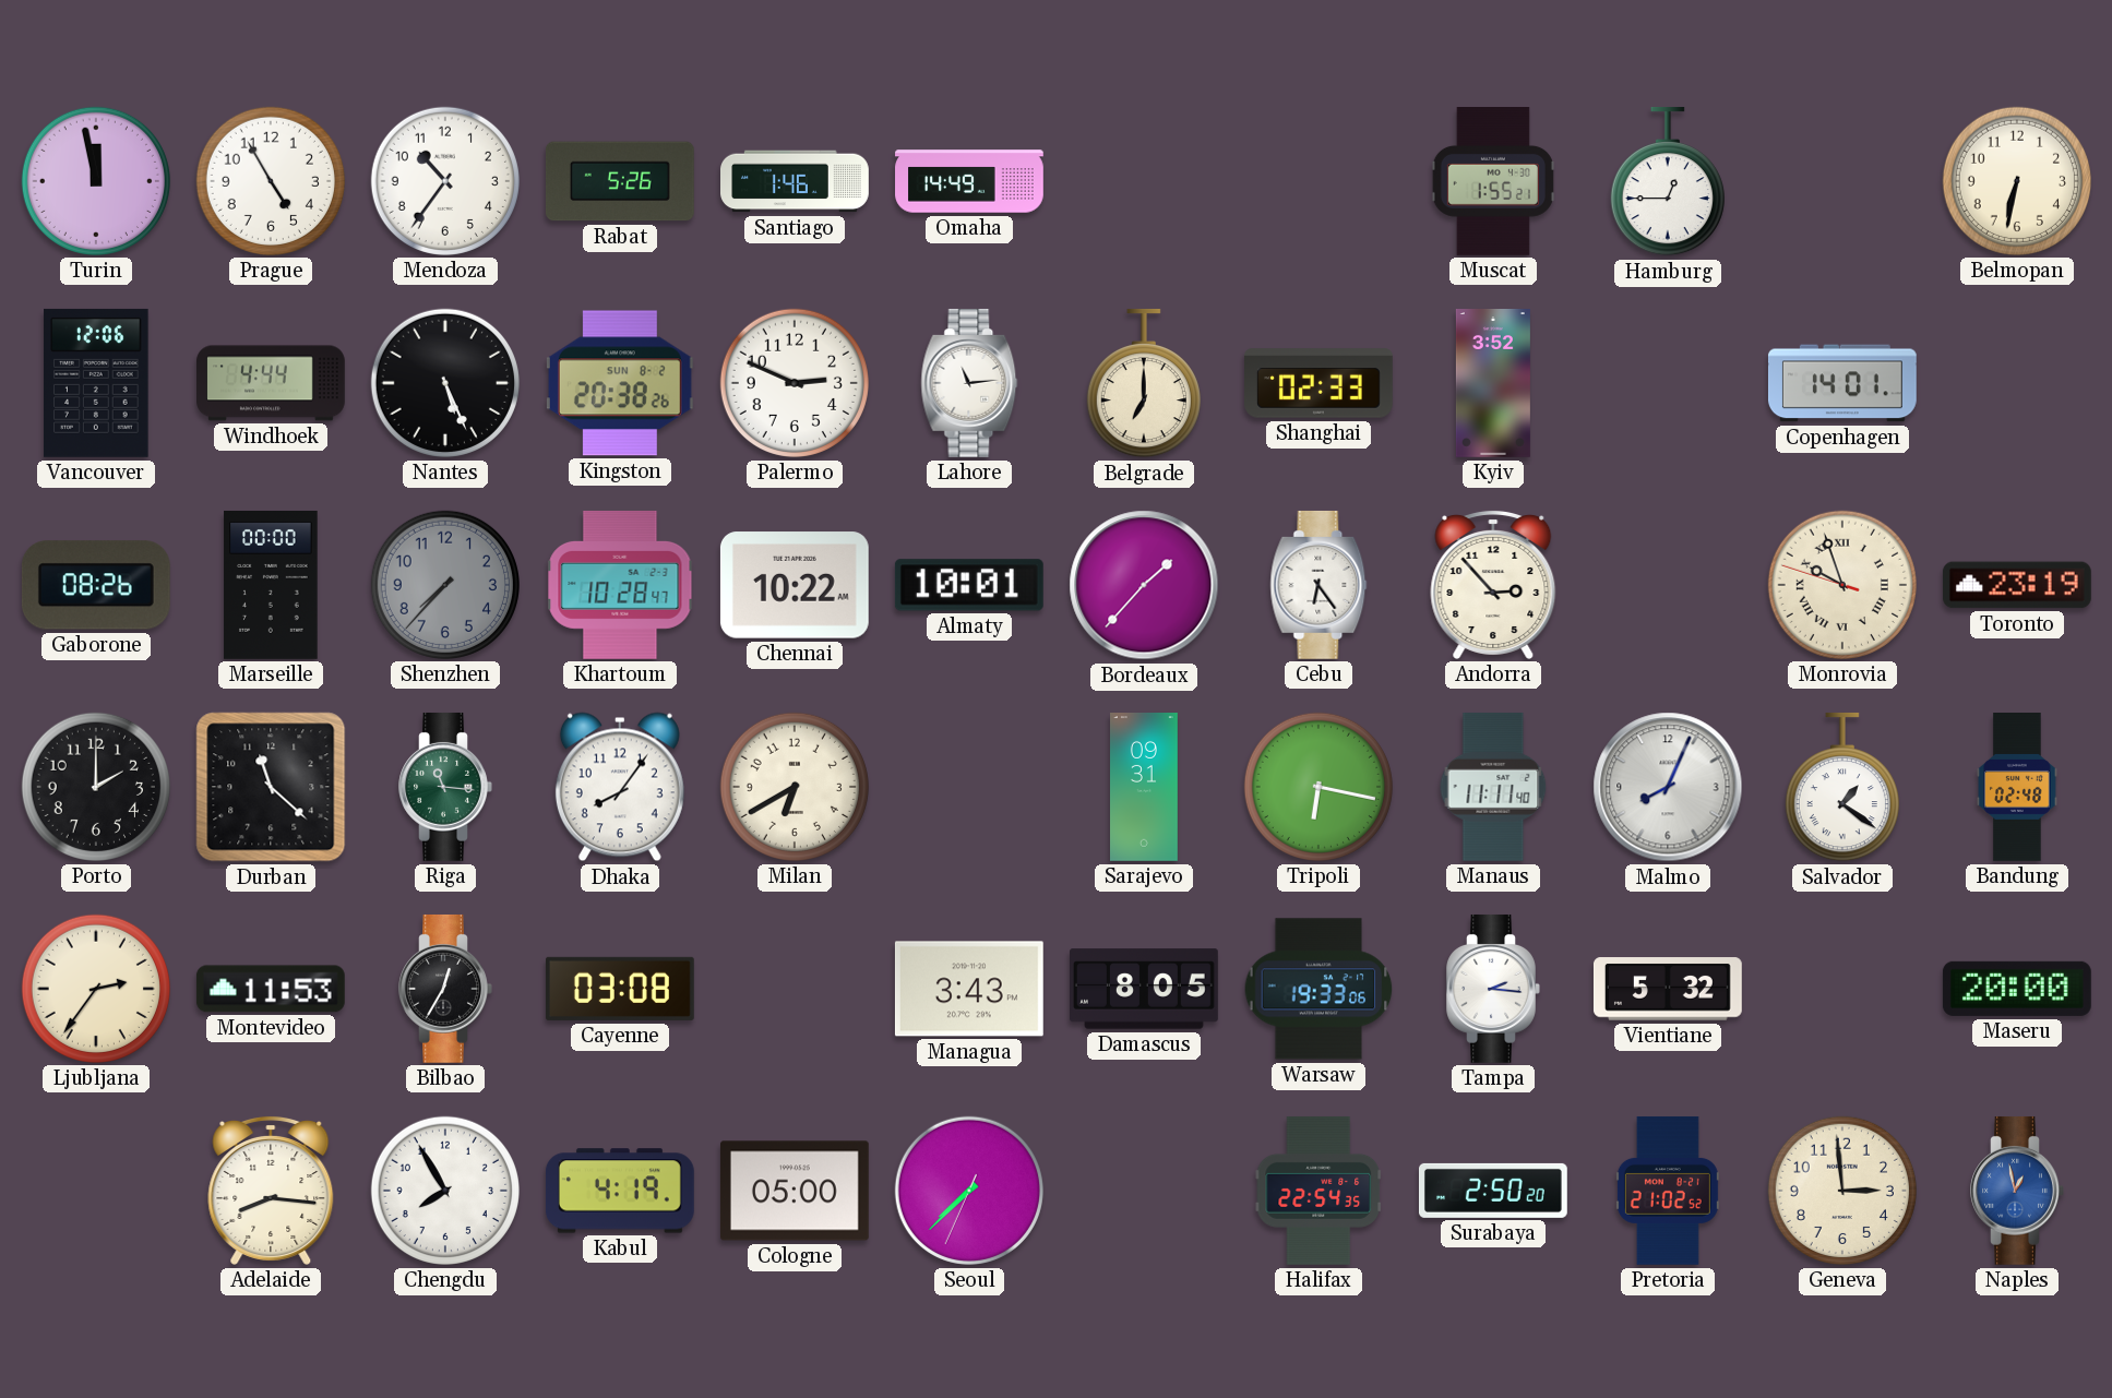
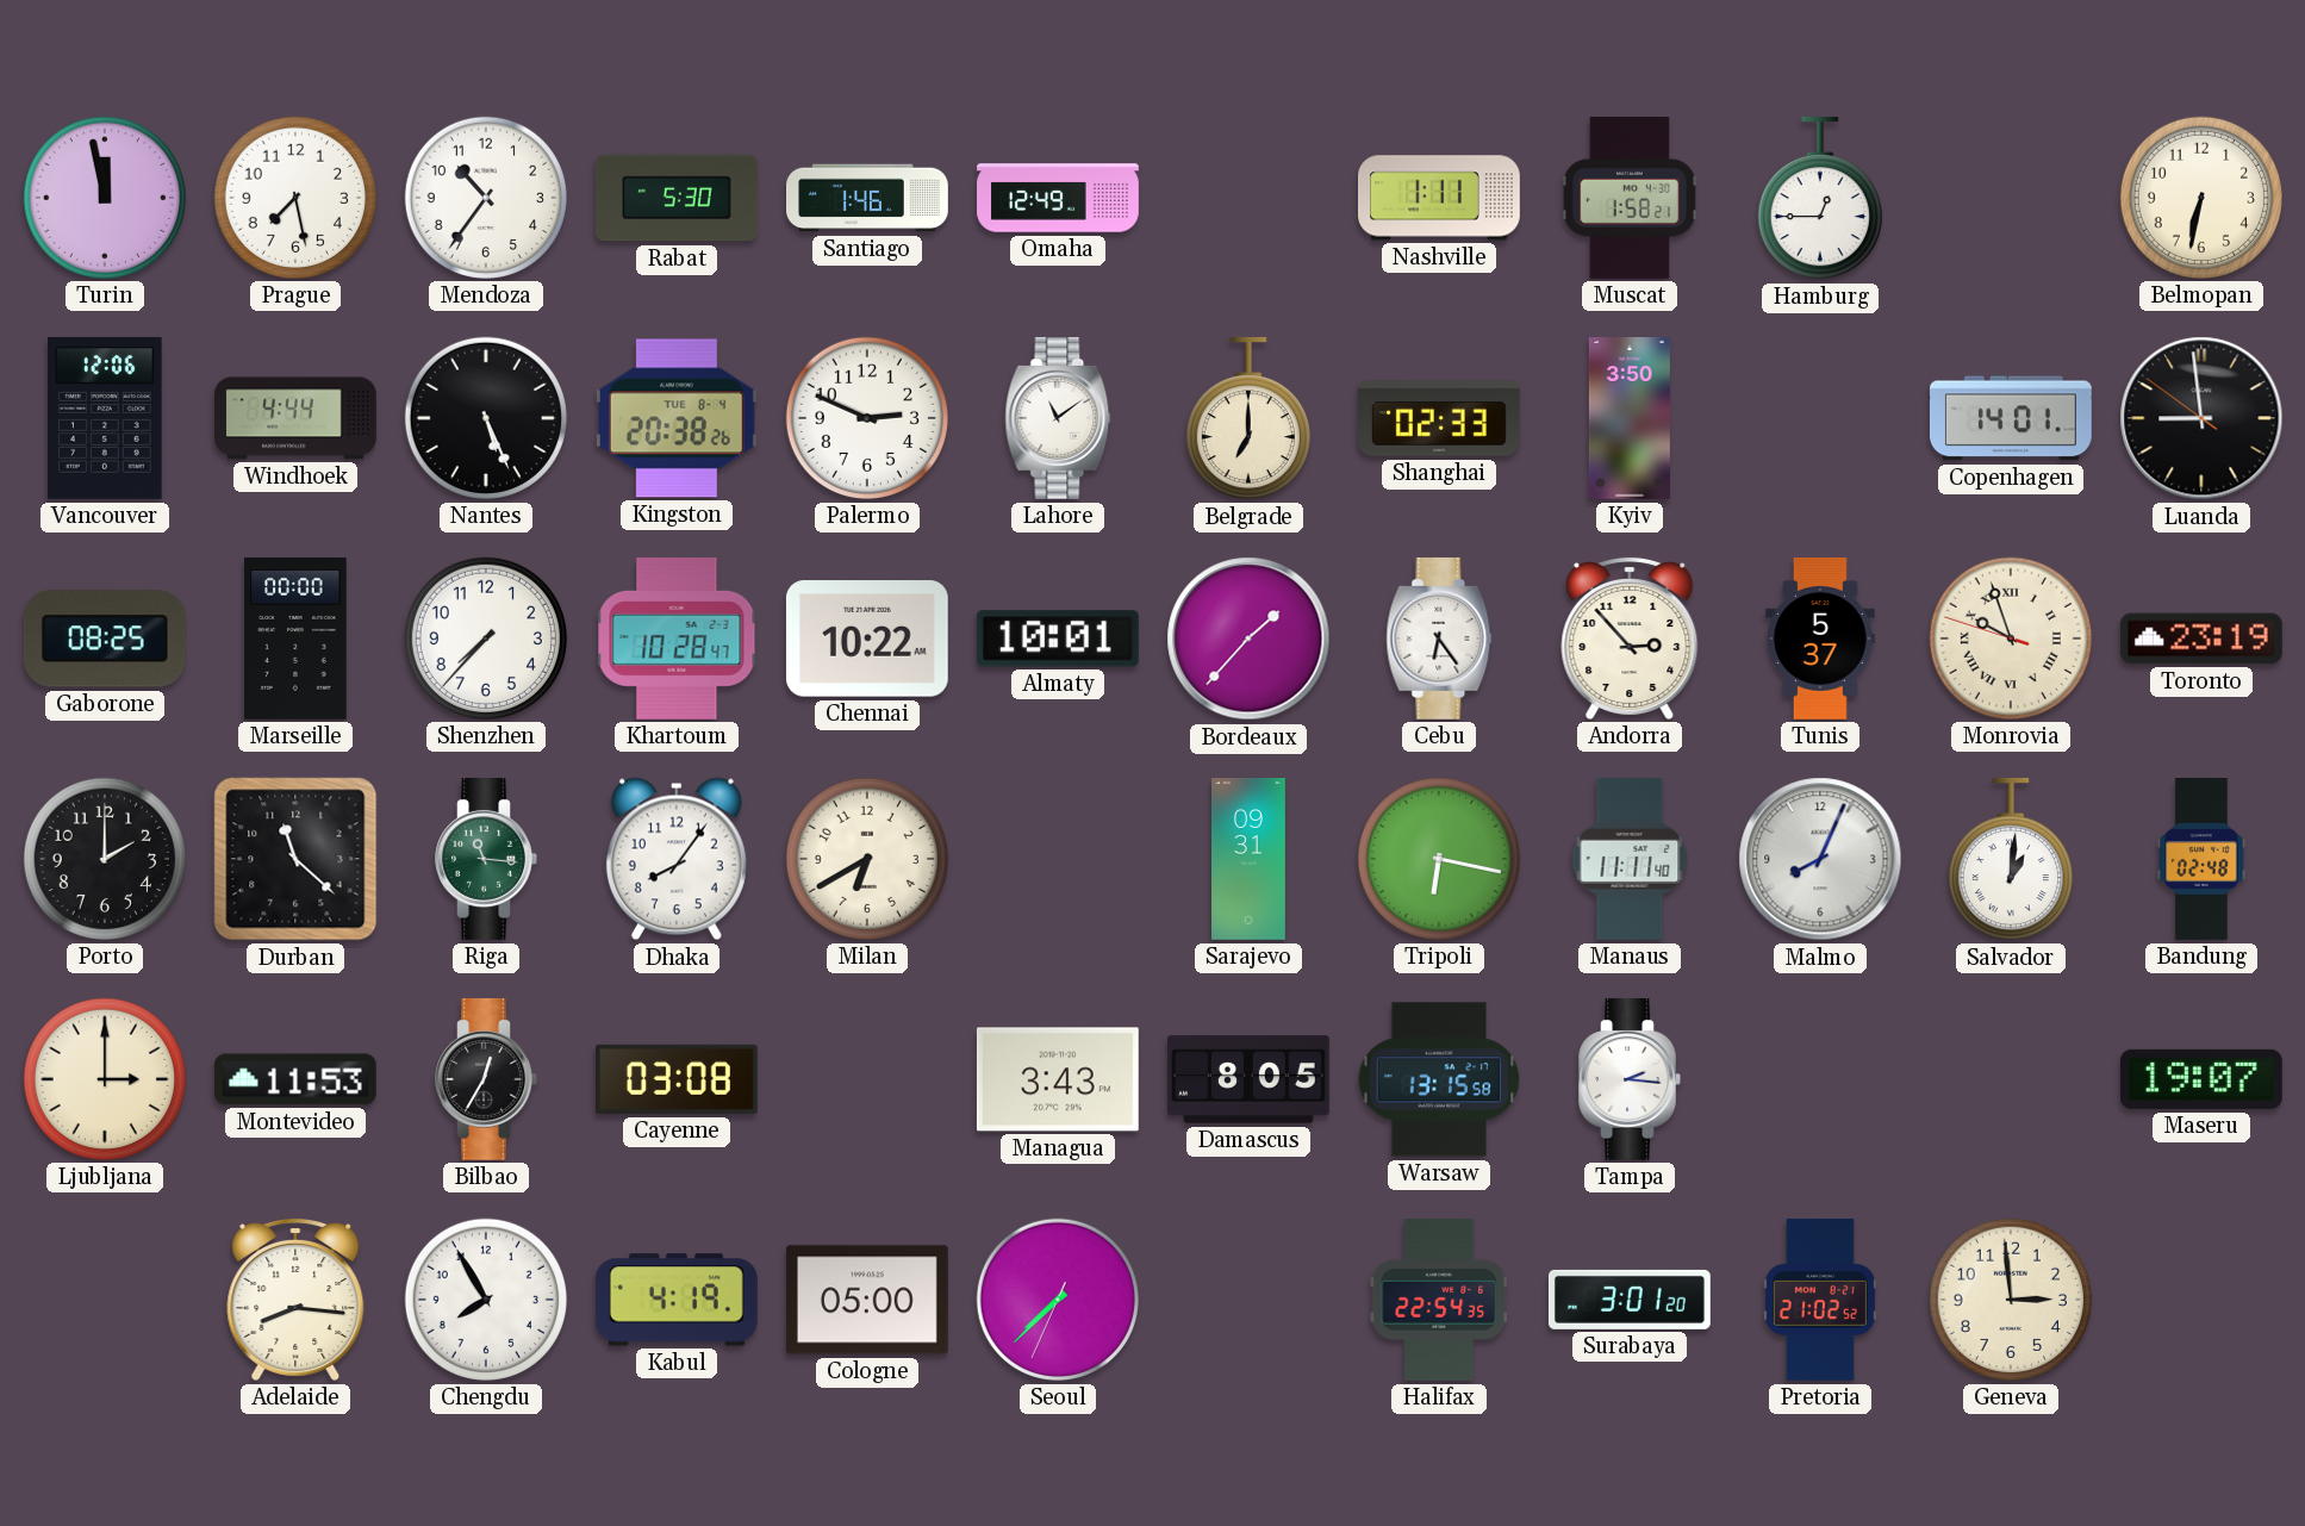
Prague: 4:55 -> 7:28 (295, 198)
Rabat: 5:26 -> 5:30 (677, 198)
Omaha: 14:49 -> 12:49 (1058, 198)
Nashville: none -> 1:11 (1440, 198)
Muscat: 1:55 -> 1:58 (1630, 199)
Kingston date: SUN 8-2 -> TUE 8-4 (677, 418)
Lahore: 11:14 -> 11:09 (1058, 418)
Kyiv: 3:52 -> 3:50 (1630, 419)
Luanda: none -> 8:58 (2201, 418)
Gaborone: 08:26 -> 08:25 (105, 639)
Shenzhen dial: grey -> white (486, 639)
Tunis: none -> 5:37 (1820, 639)
Salvador: 1:21 -> 1:01 (2011, 859)
Ljubljana: 2:36 -> 3:00 (105, 1079)
Warsaw: 19:33 -> 13:15 (1439, 1079)
Vientiane: 5:32 -> none (1668, 989)
Maseru: 20:00 -> 19:07 (2201, 1079)
Surabaya: 2:50 -> 3:01 (1630, 1300)
Naples: 12:58 -> none (2017, 1191)
